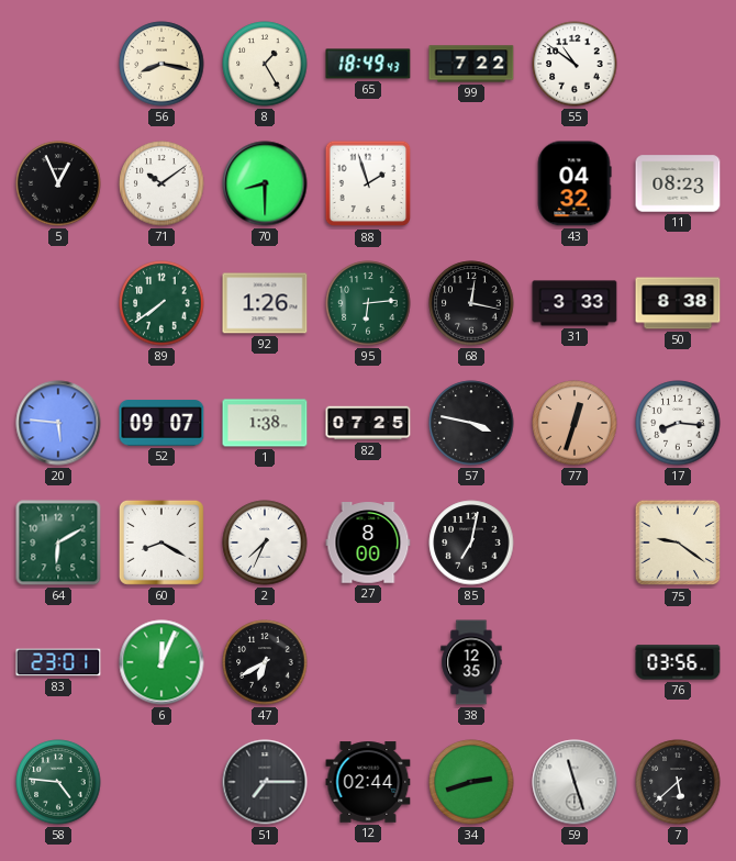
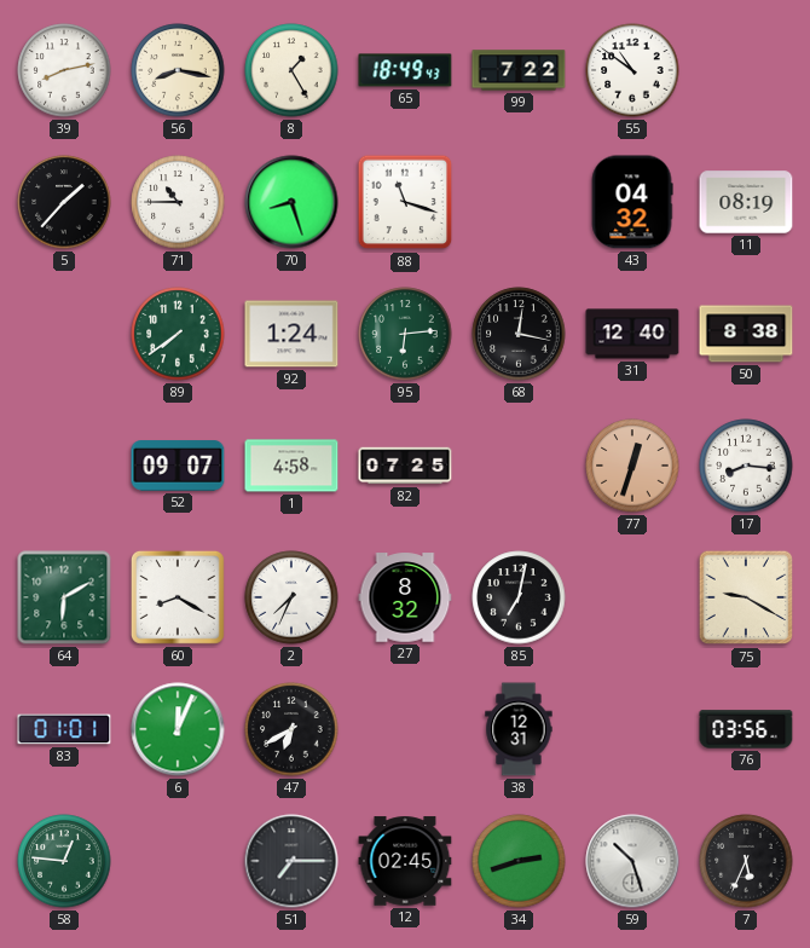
39: none -> 8:13 (64, 70)
5: 12:56 -> 1:37 (64, 202)
71: 10:09 -> 10:45 (178, 202)
70: 8:30 -> 8:27 (291, 202)
88: 1:57 -> 11:18 (405, 202)
11: 08:23 -> 08:19 (746, 202)
92: 1:26 -> 1:24 (291, 334)
31: 3:33 -> 12:40 (632, 334)
20: 5:46 -> none (58, 423)
1: 1:38 -> 4:58 (291, 466)
57: 3:47 -> none (471, 423)
27: 8:00 -> 8:32 (405, 597)
75: 9:21 -> 9:20 (746, 597)
83: 23:01 -> 01:01 (64, 729)
38: 12:35 -> 12:31 (519, 729)
58: 4:46 -> 12:46 (64, 861)
12: 02:44 -> 02:45 (405, 861)
59: 11:27 -> 10:27 (632, 861)
7: 5:38 -> 5:34 (746, 861)
